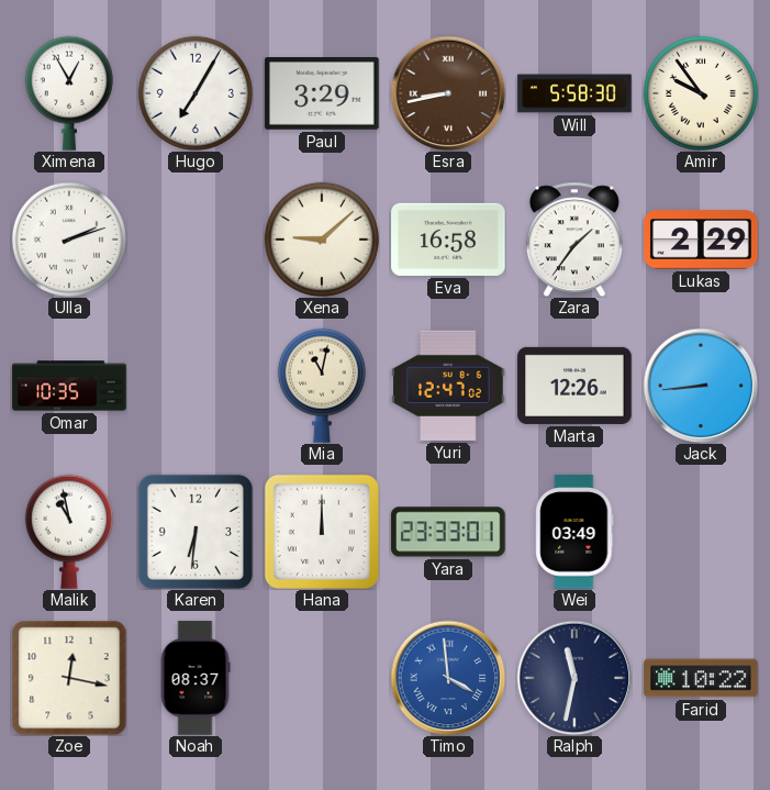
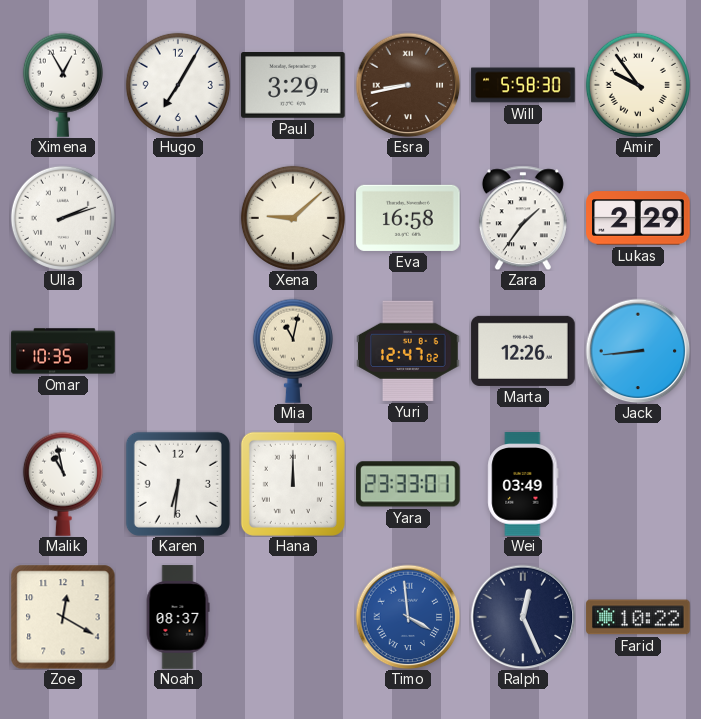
Zoe: 12:17 -> 12:20 (63, 617)
Ralph: 11:32 -> 12:26 (523, 617)
